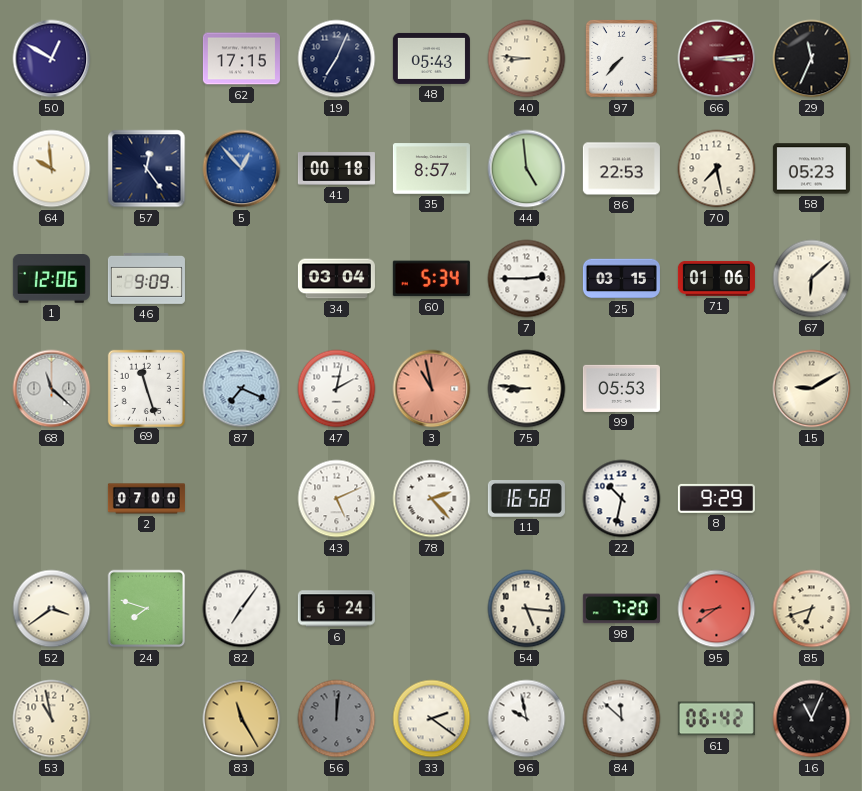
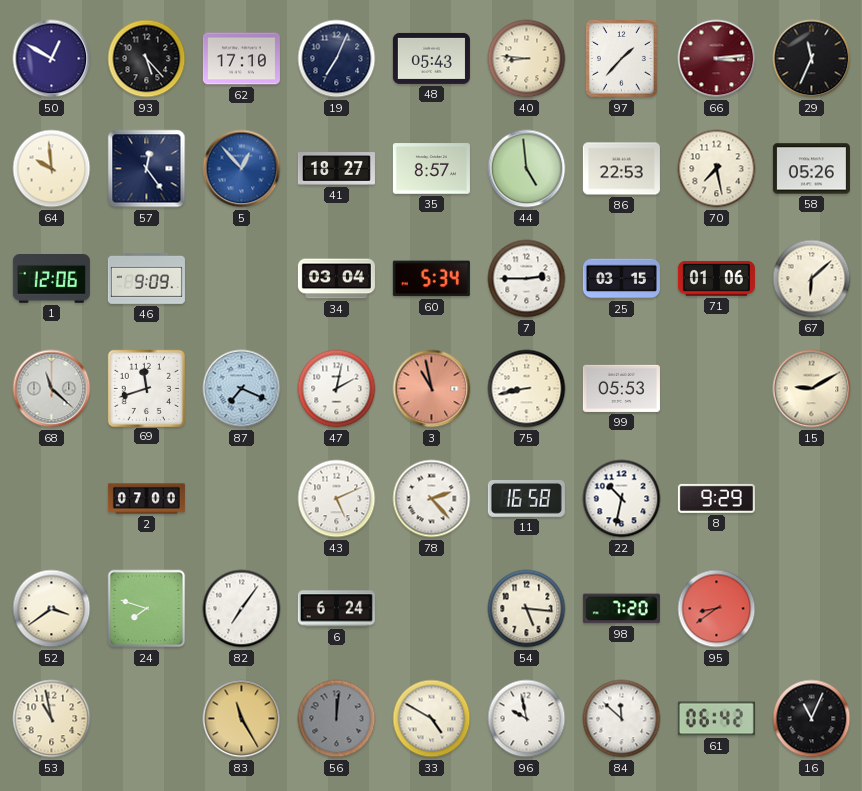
93: none -> 5:23 (147, 59)
62: 17:15 -> 17:10 (241, 59)
97: 7:37 -> 1:37 (622, 59)
41: 00:18 -> 18:27 (336, 169)
58: 05:23 -> 05:26 (811, 169)
69: 11:27 -> 11:42 (146, 388)
75: 8:46 -> 8:43 (527, 389)
85: 6:42 -> none (812, 609)
33: 2:21 -> 4:50 (432, 719)
